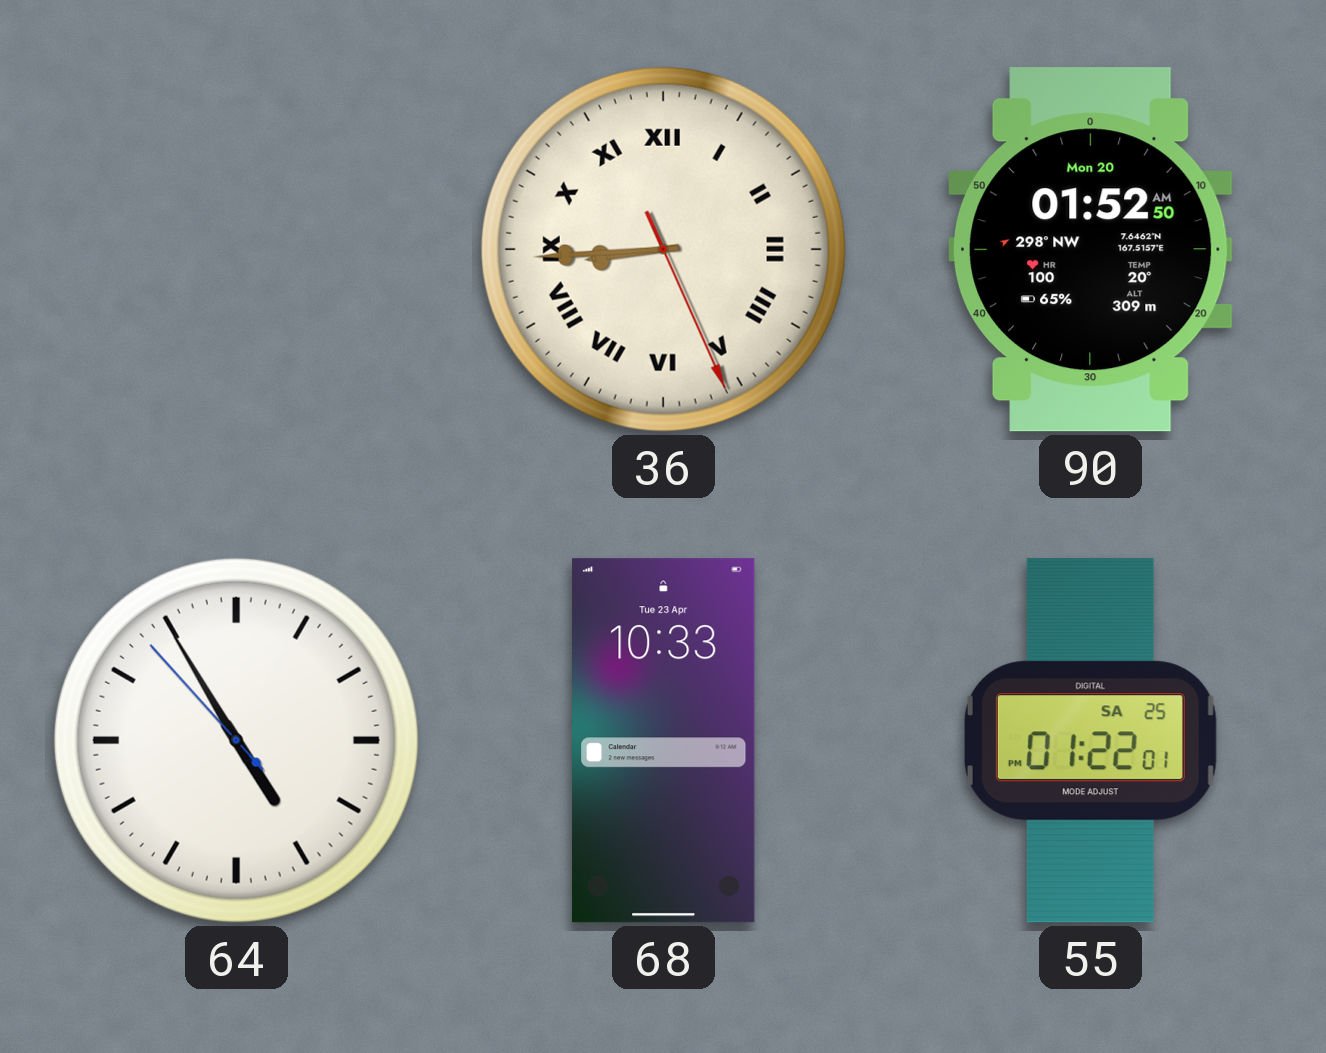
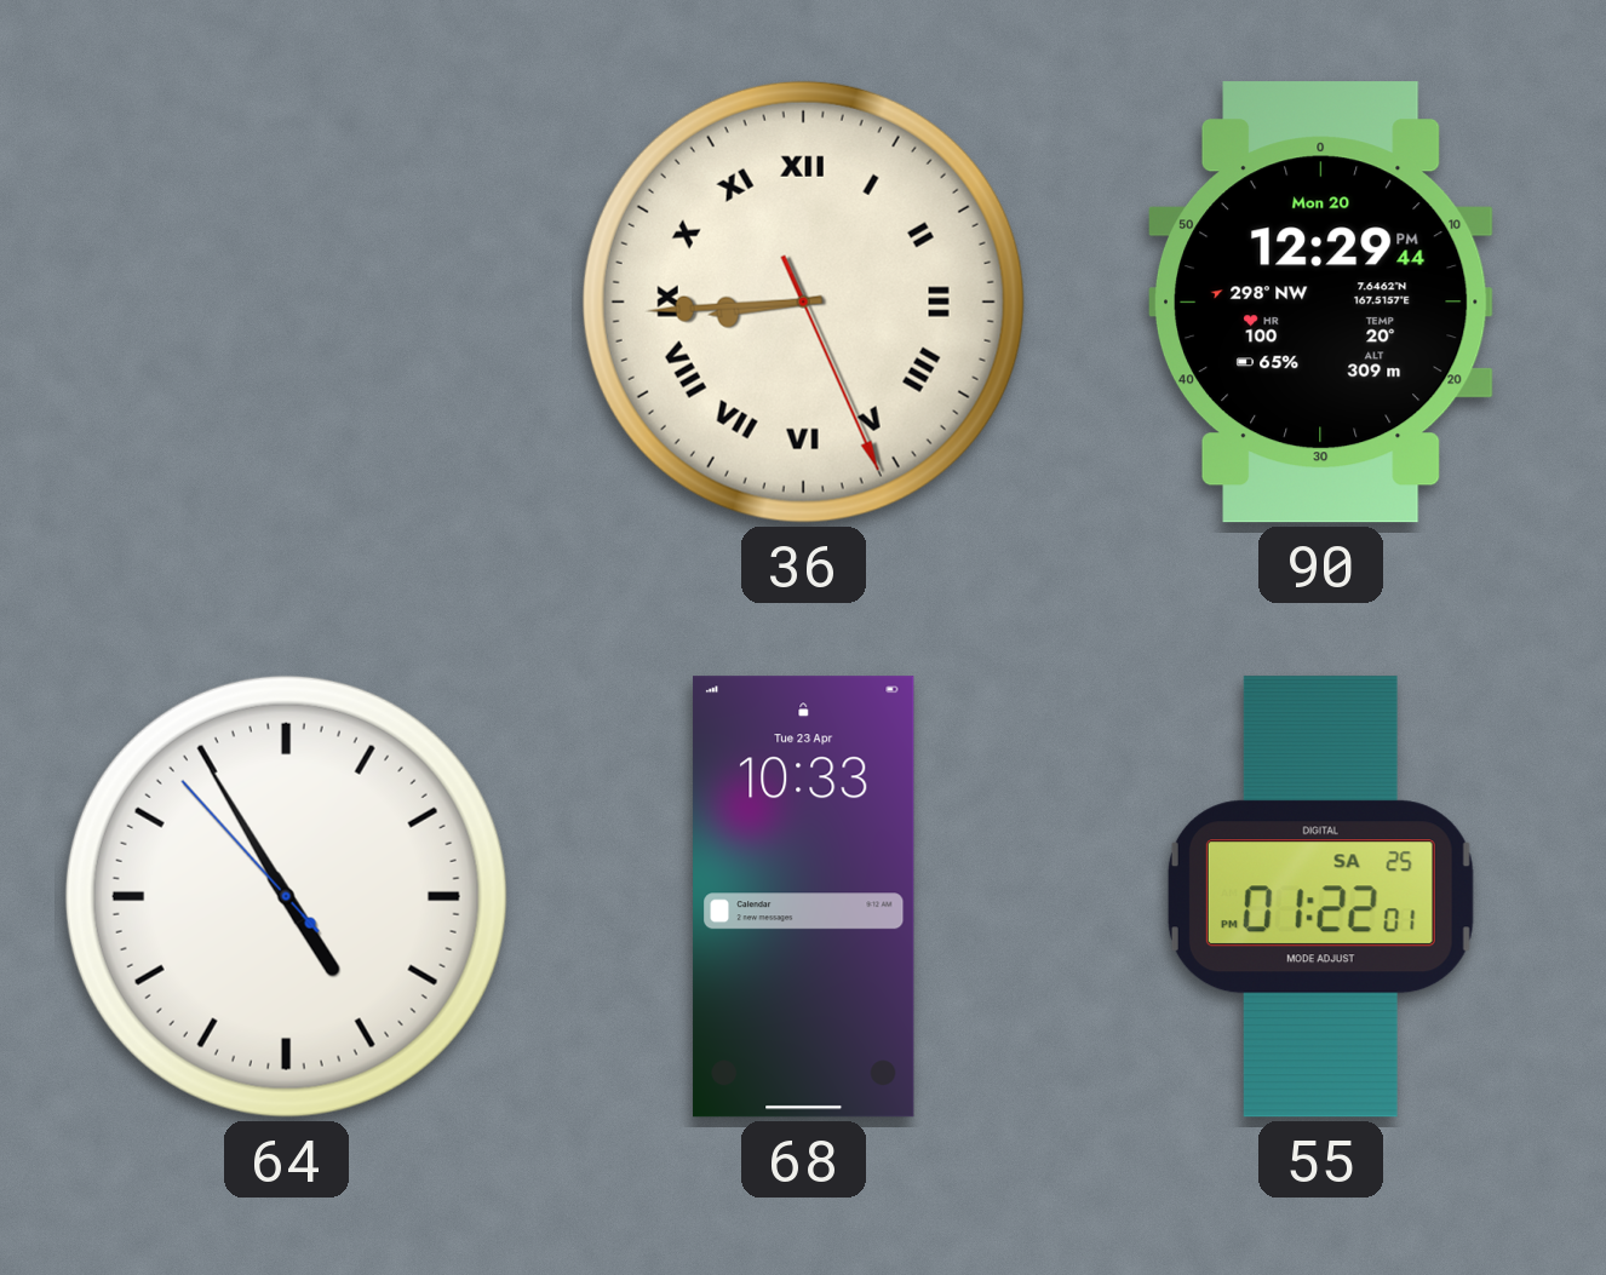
90: 01:52 -> 12:29 (1320, 303)
